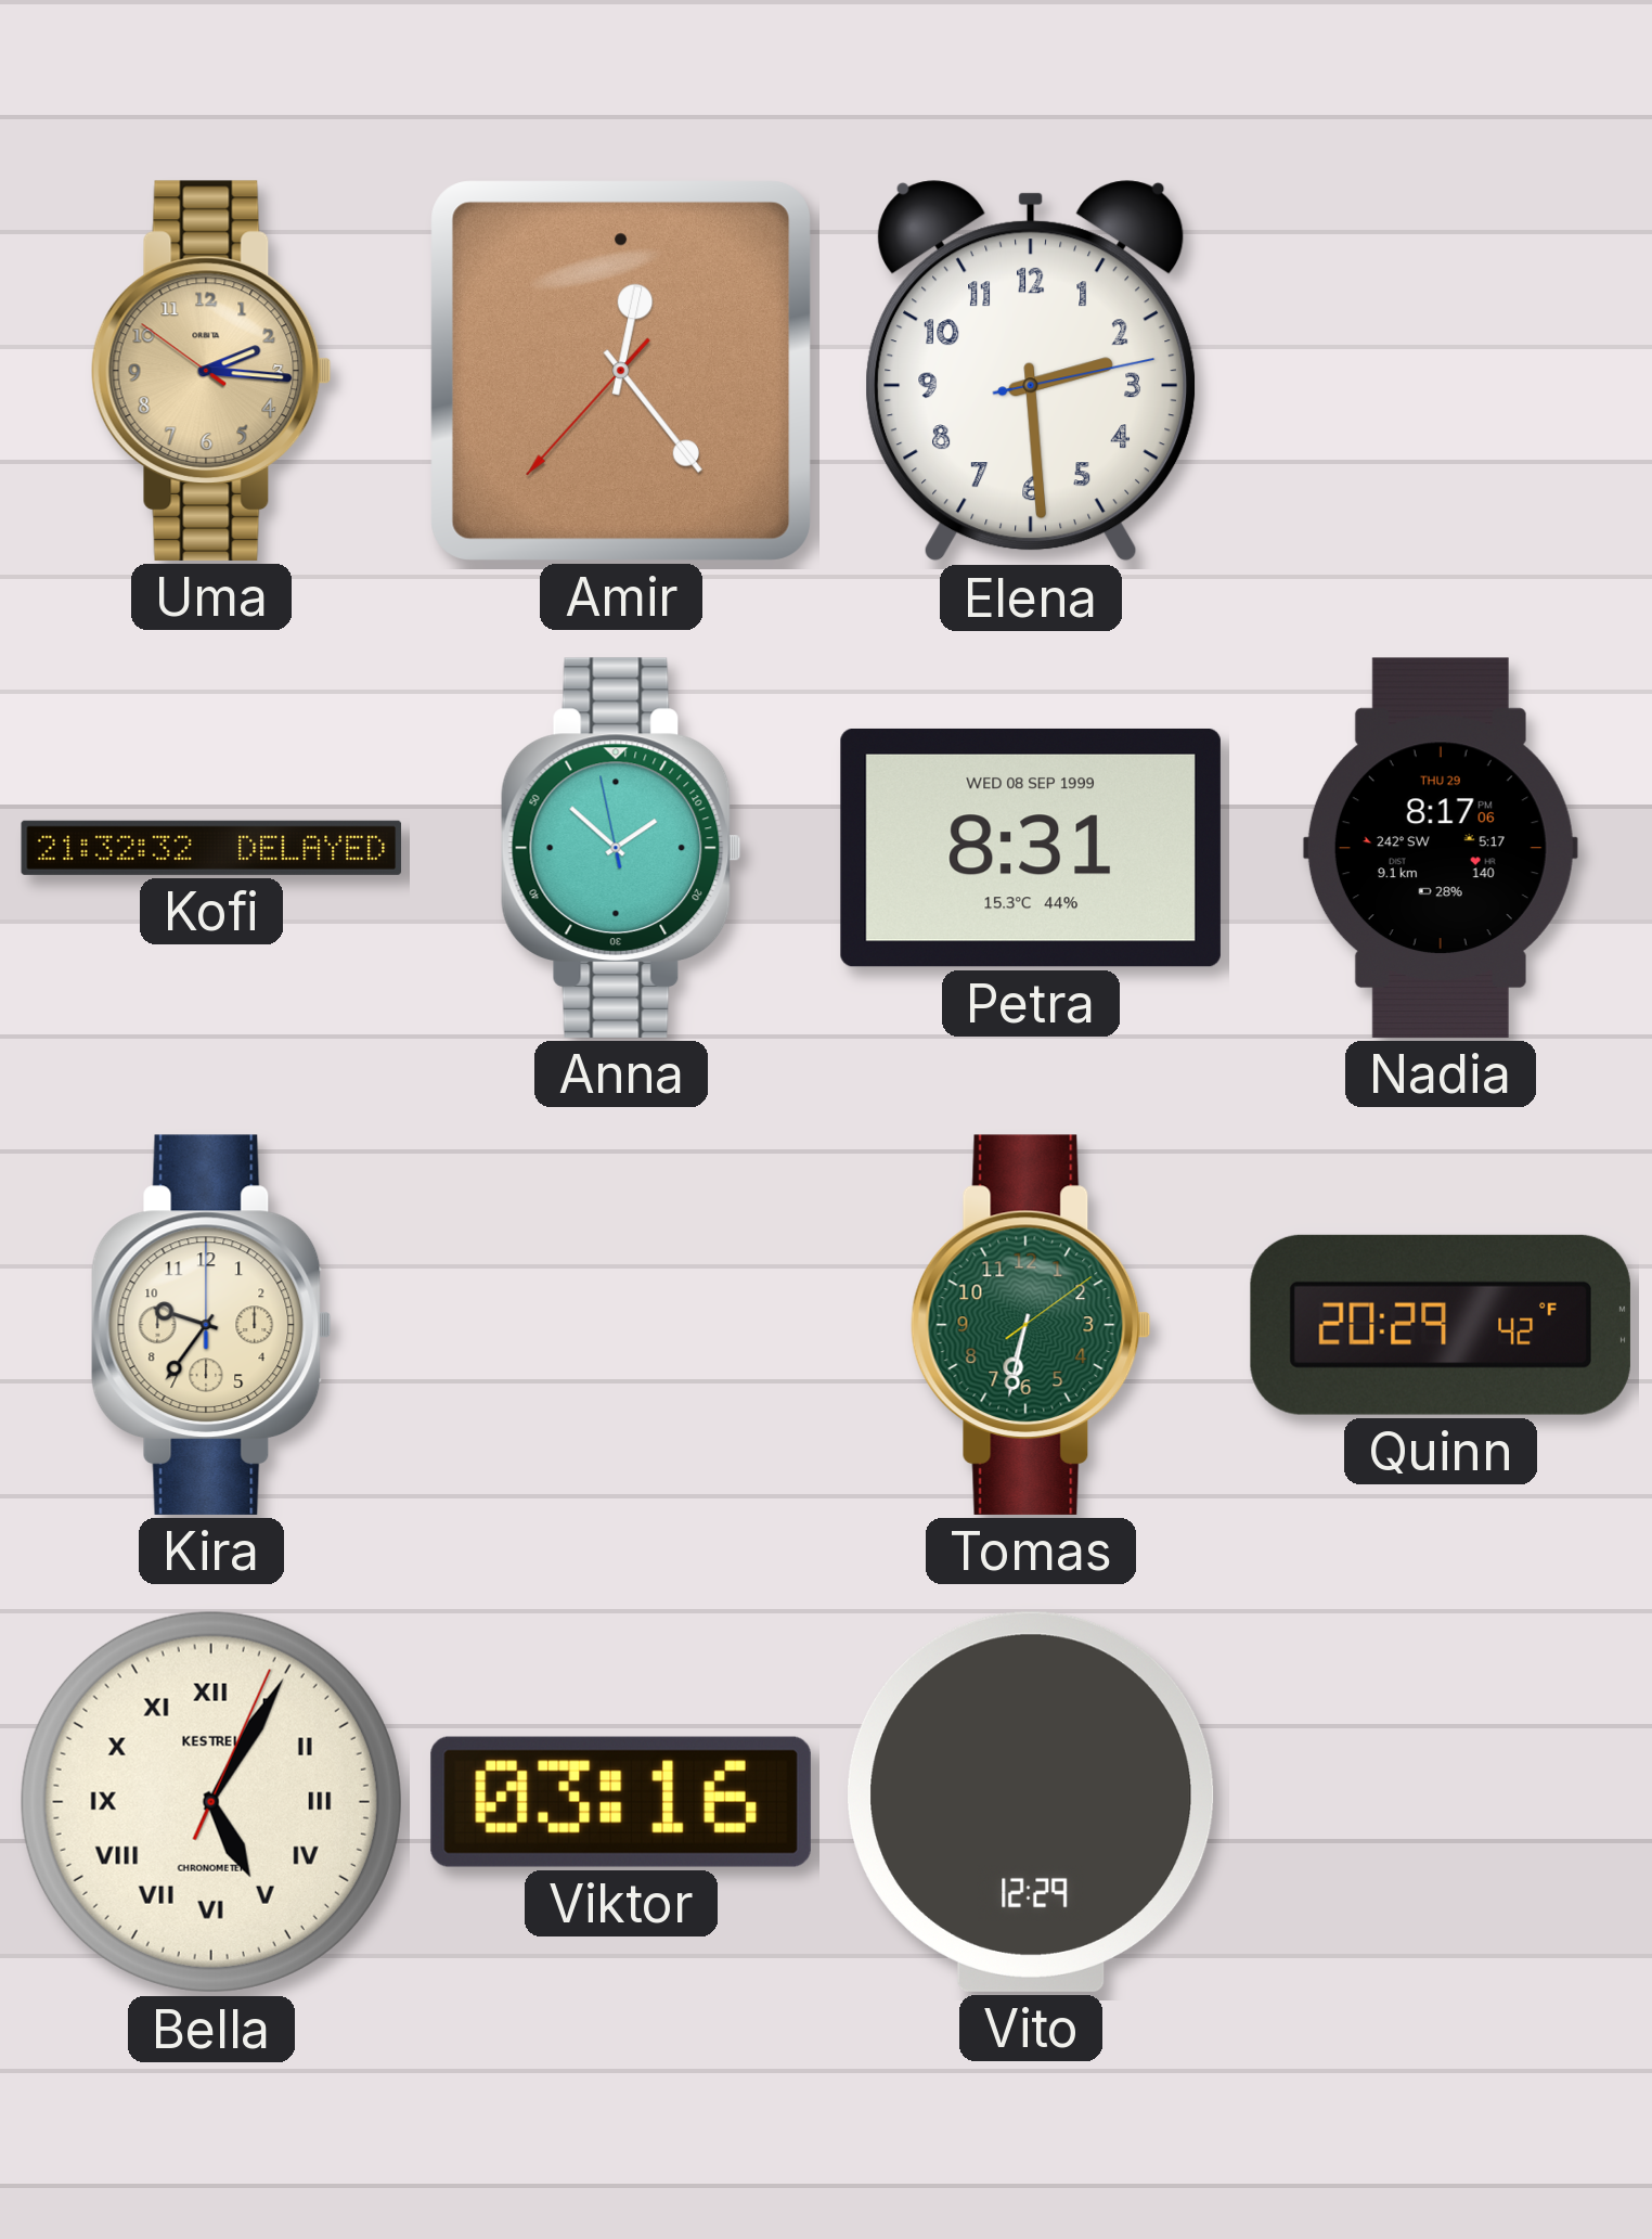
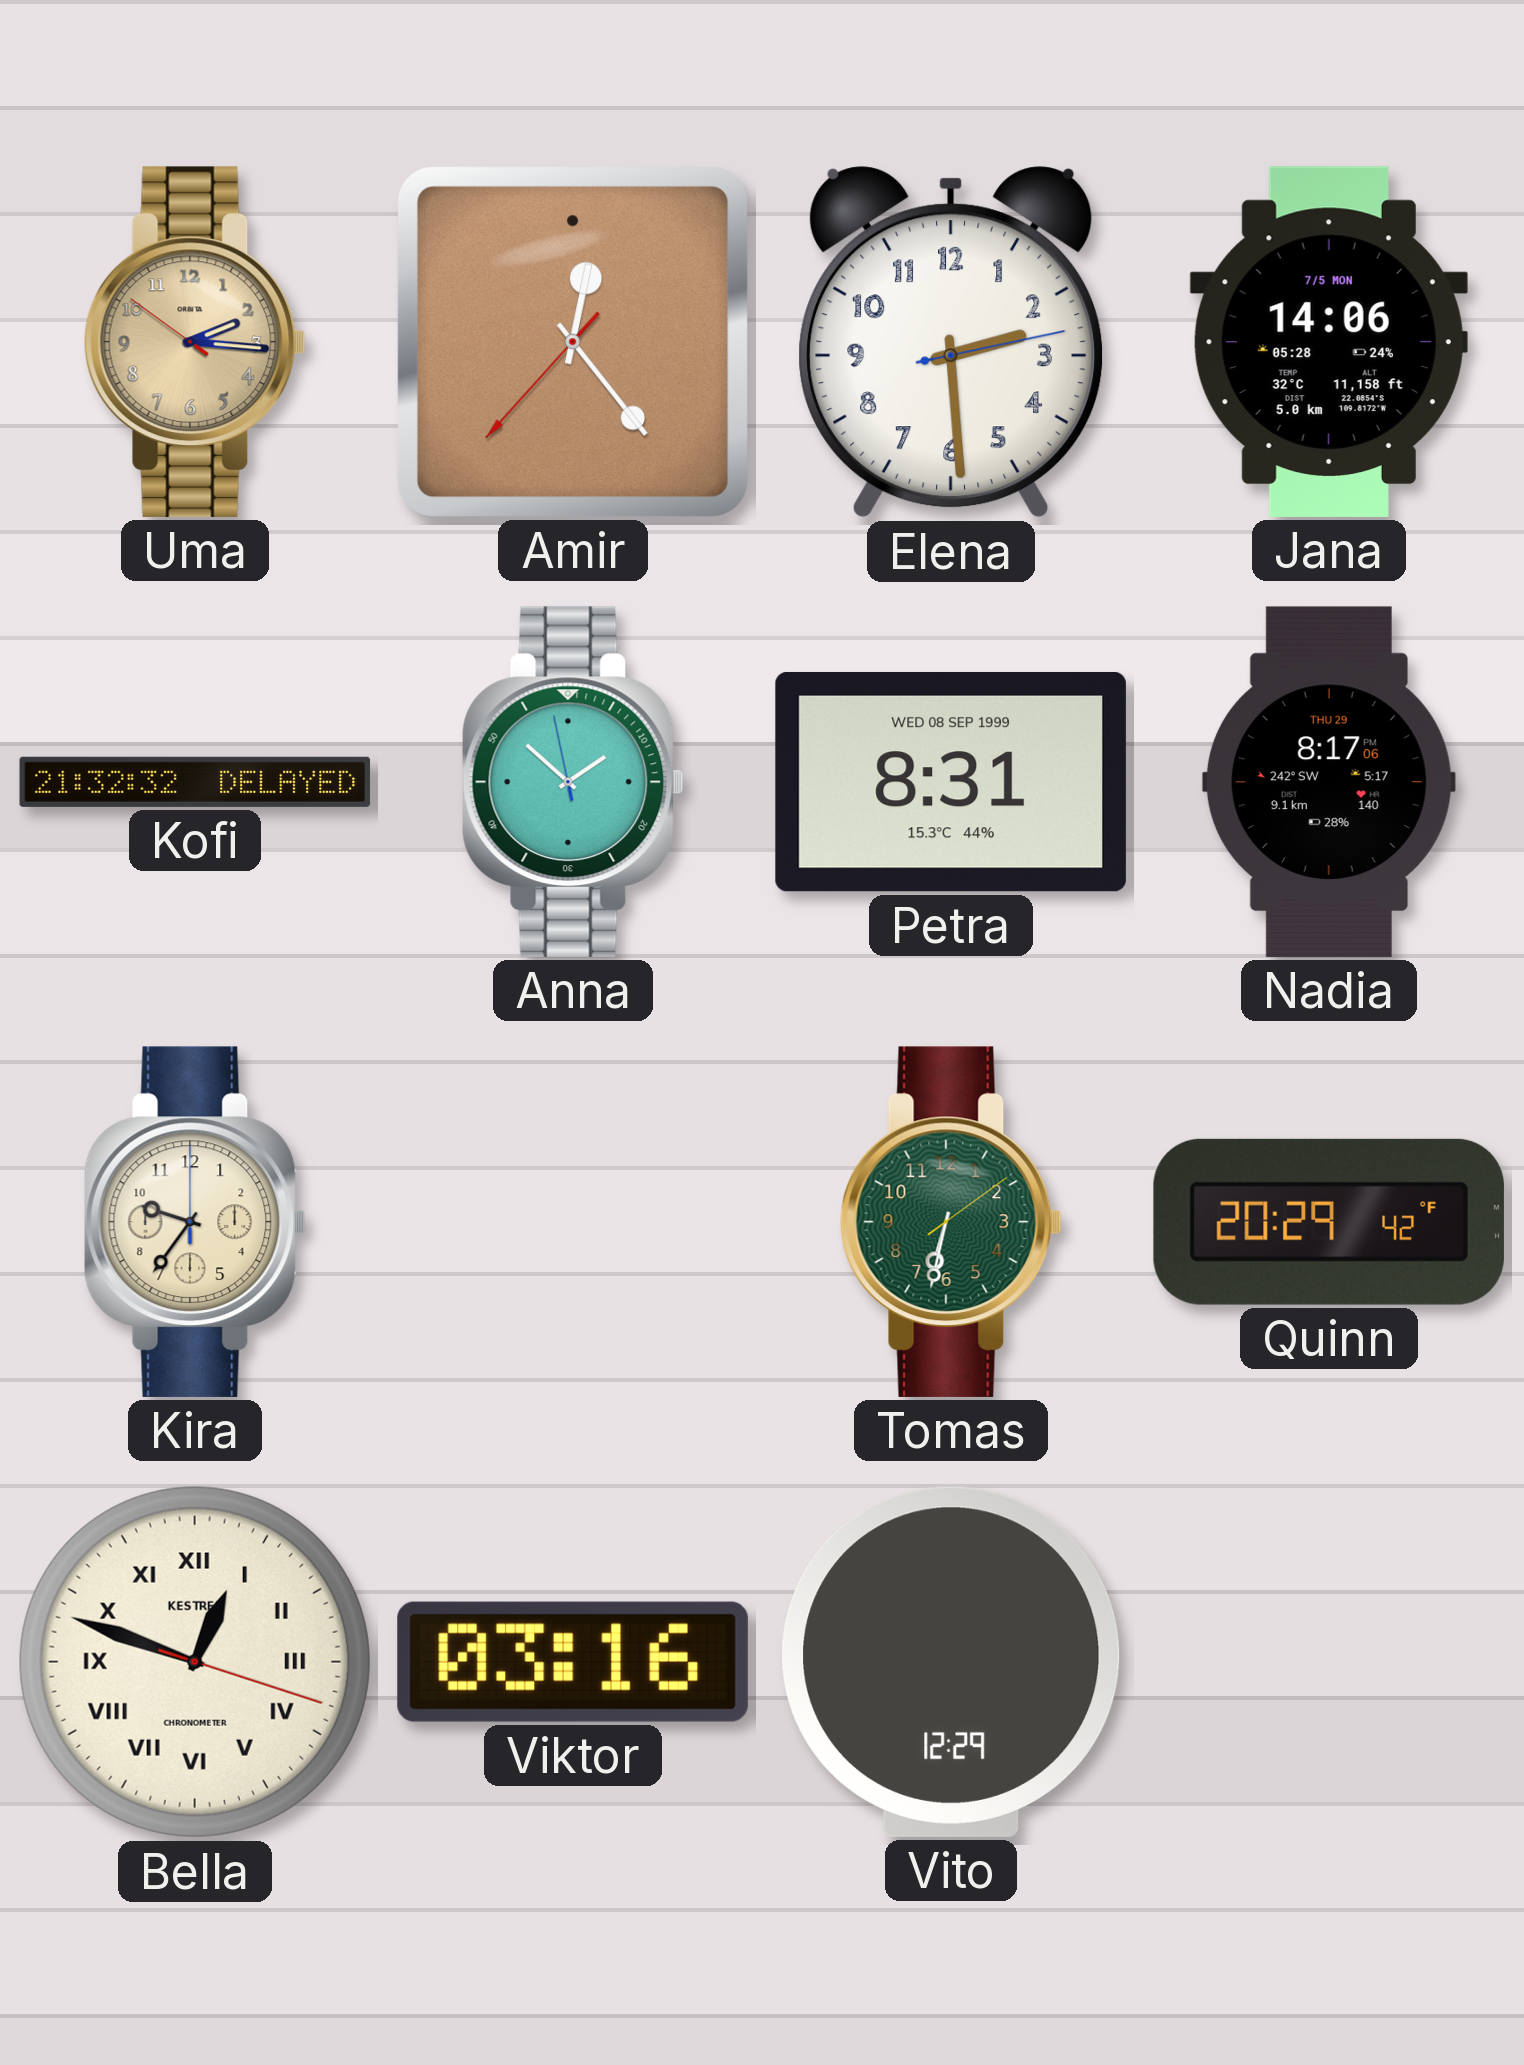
Jana: none -> 14:06 (1329, 342)
Bella: 5:05 -> 12:48 (195, 1662)
